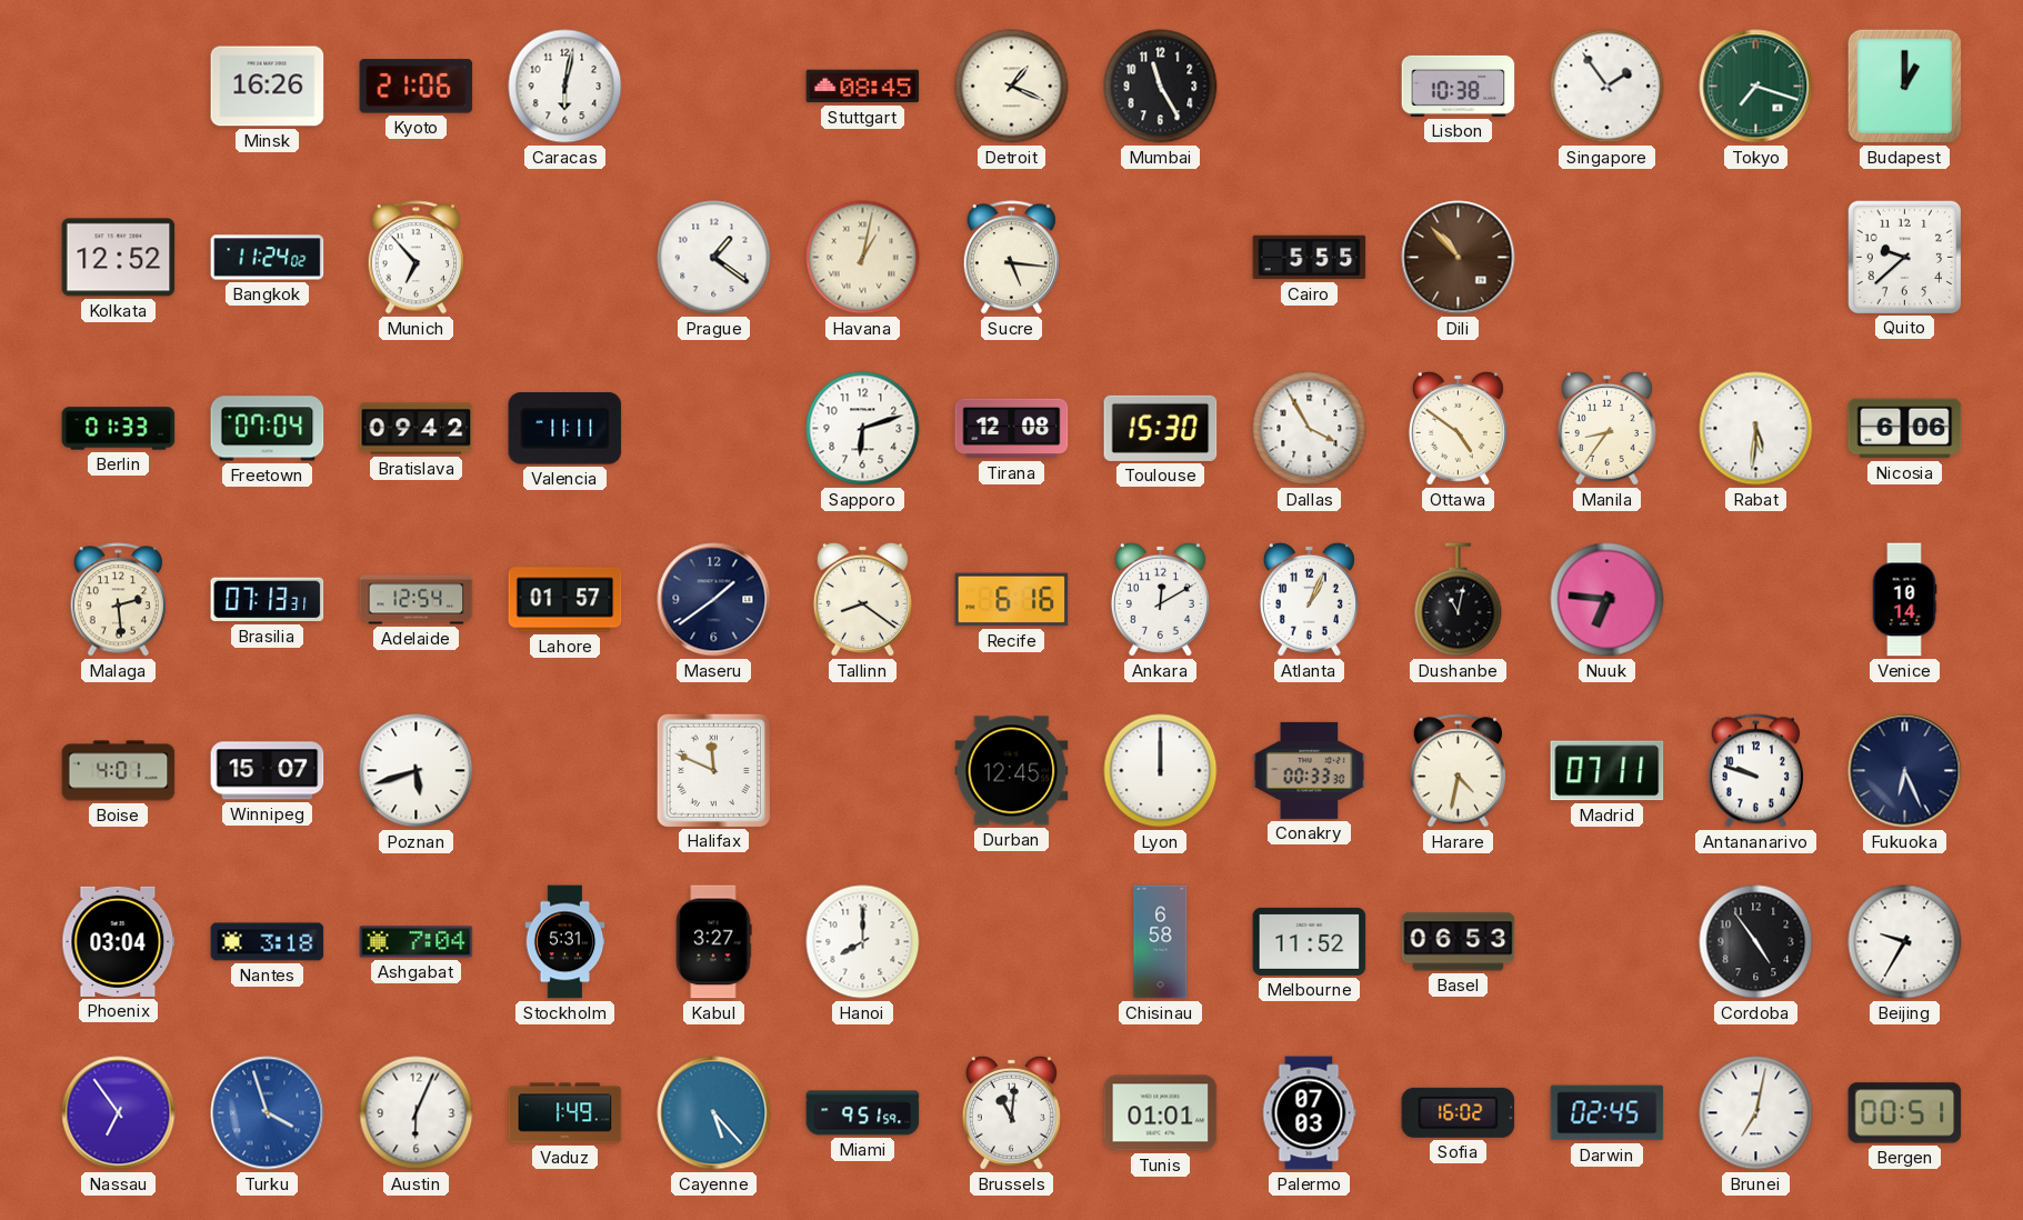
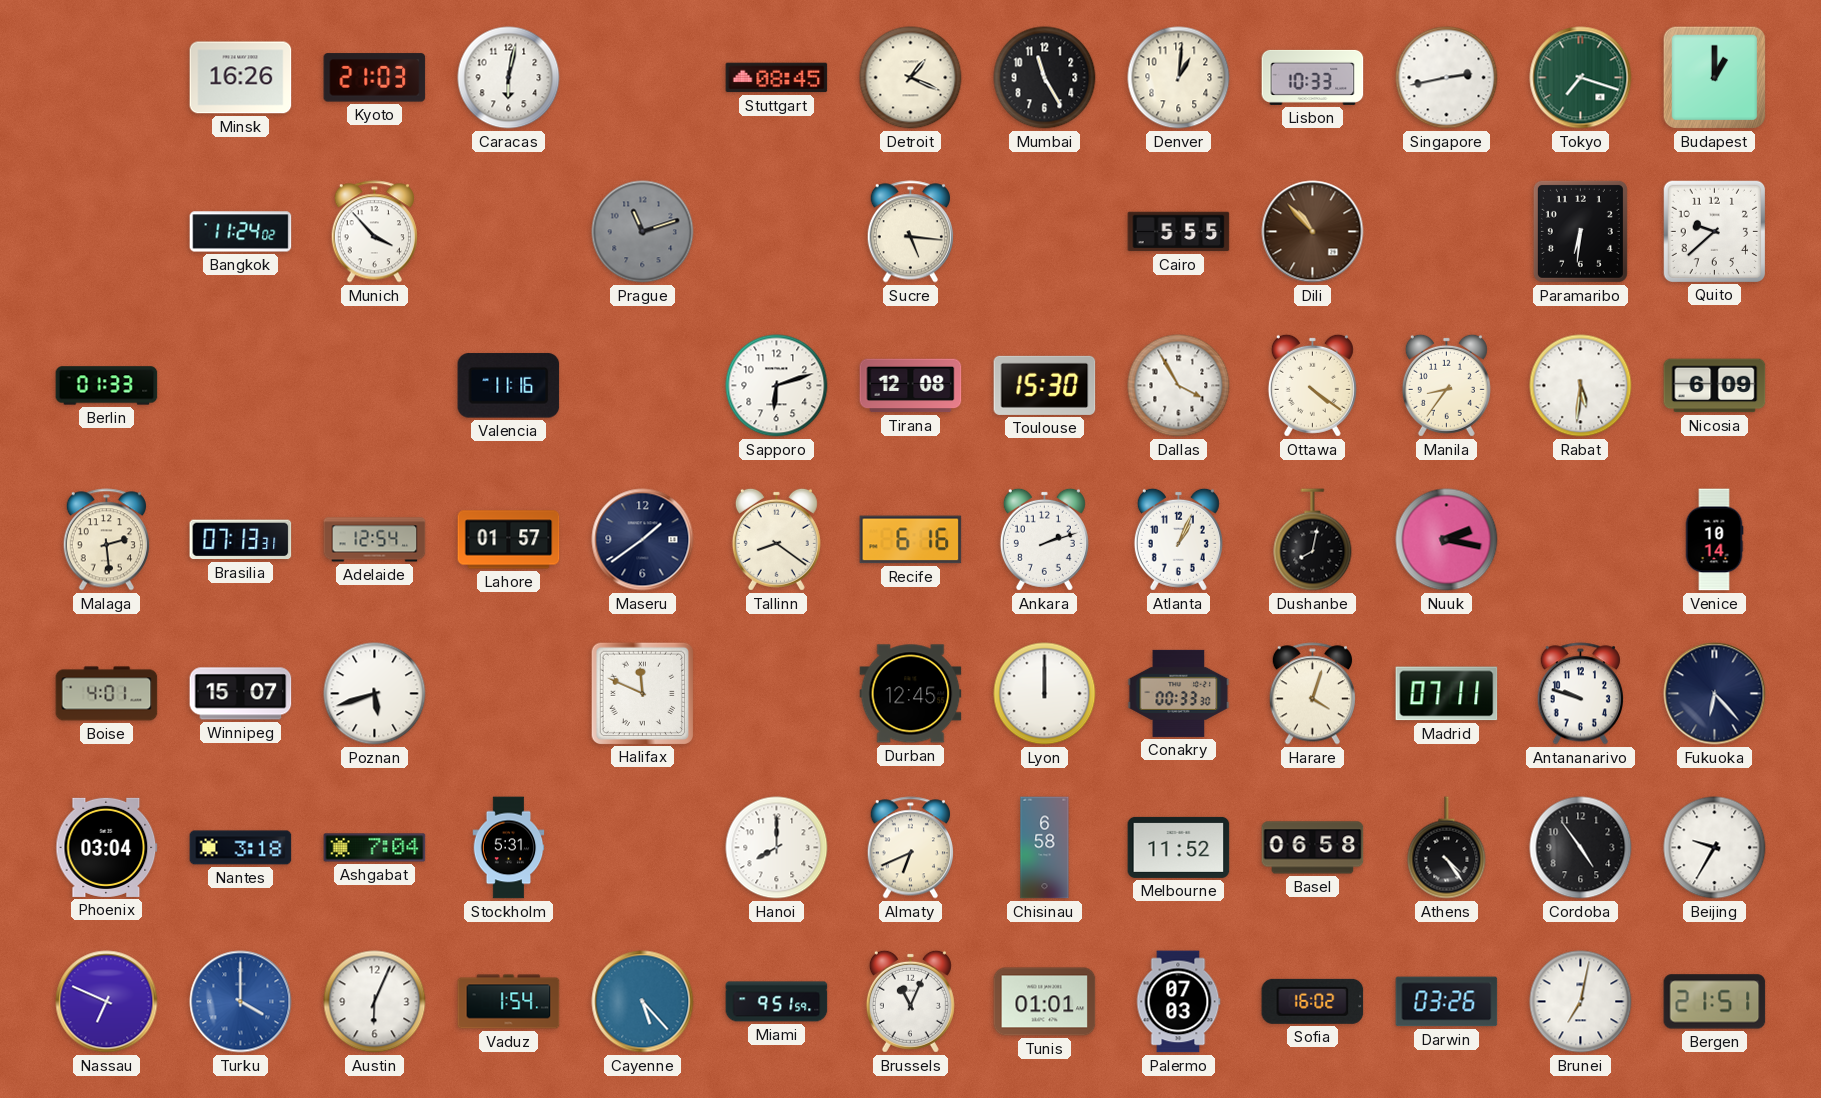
Kyoto: 21:06 -> 21:03 (375, 78)
Denver: none -> 1:01 (1179, 78)
Lisbon: 10:38 -> 10:33 (1313, 77)
Singapore: 1:54 -> 2:43 (1447, 78)
Kolkata: 12:52 -> none (119, 258)
Munich: 6:53 -> 3:53 (374, 232)
Prague: 1:21 -> 11:12 (643, 232)
Prague dial: white -> grey (643, 232)
Havana: 1:02 -> none (863, 258)
Paramaribo: none -> 6:31 (1580, 231)
Freetown: 07:04 -> none (268, 429)
Bratislava: 09:42 -> none (417, 429)
Valencia: 11:11 -> 11:16 (509, 386)
Ottawa: 4:51 -> 4:21 (1312, 385)
Nicosia: 6:06 -> 6:09 (1715, 386)
Ankara: 12:10 -> 2:12 (1044, 539)
Dushanbe: 11:02 -> 8:02 (1313, 540)
Nuuk: 6:46 -> 2:17 (1447, 540)
Harare: 4:32 -> 4:03 (1312, 694)
Fukuoka: 6:26 -> 6:23 (1715, 694)
Kabul: 3:27 -> none (713, 942)
Almaty: none -> 6:41 (910, 848)
Basel: 06:53 -> 06:58 (1313, 848)
Athens: none -> 4:24 (1447, 848)
Nassau: 6:54 -> 6:49 (107, 1002)
Turku: 3:57 -> 4:00 (241, 1002)
Vaduz: 1:49 -> 1:54 (509, 1002)
Brussels: 11:01 -> 11:04 (910, 1001)
Darwin: 02:45 -> 03:26 (1447, 1002)
Bergen: 00:51 -> 21:51 (1715, 1002)
